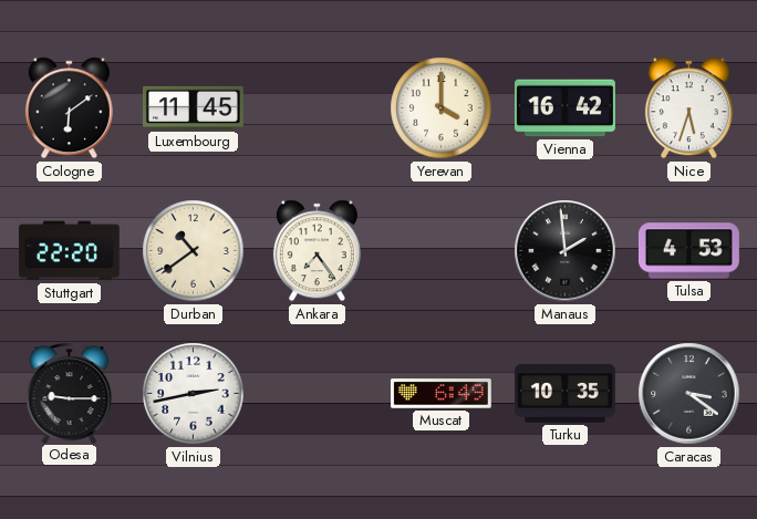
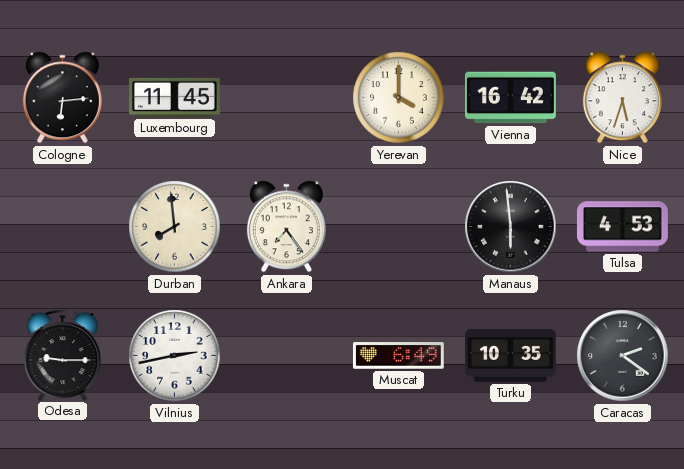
Cologne: 6:09 -> 6:14 (62, 98)
Stuttgart: 22:20 -> none (69, 251)
Durban: 10:39 -> 7:59 (175, 227)
Manaus: 1:59 -> 5:59 (511, 227)
Caracas: 3:21 -> 2:21 (623, 356)
